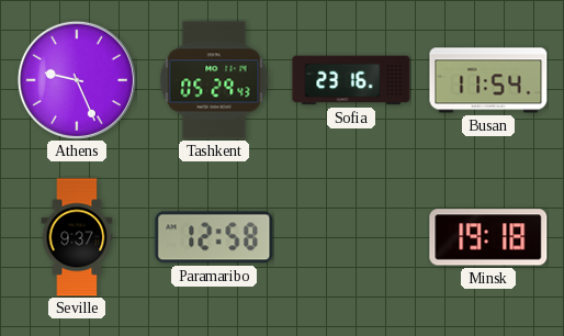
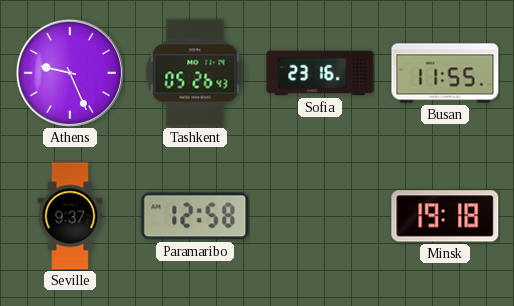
Tashkent: 05:29 -> 05:26 (195, 73)
Busan: 11:54 -> 11:55 (445, 73)
